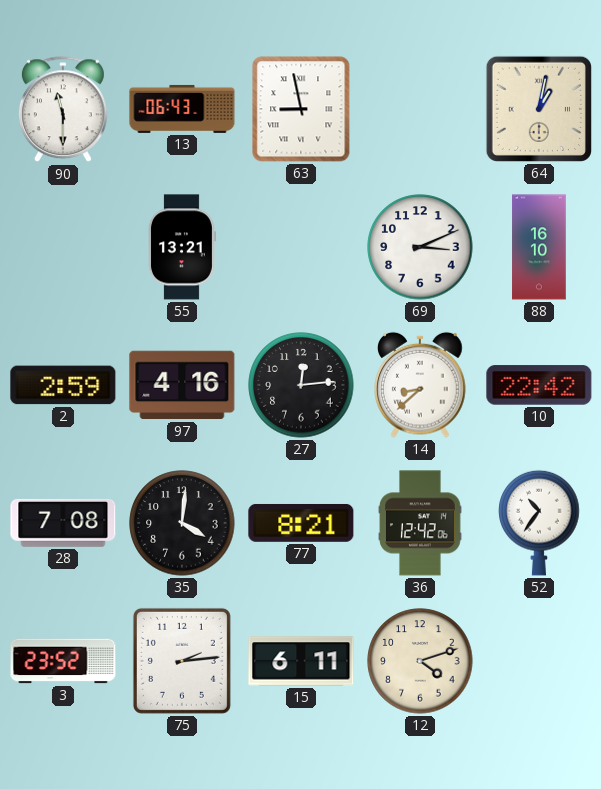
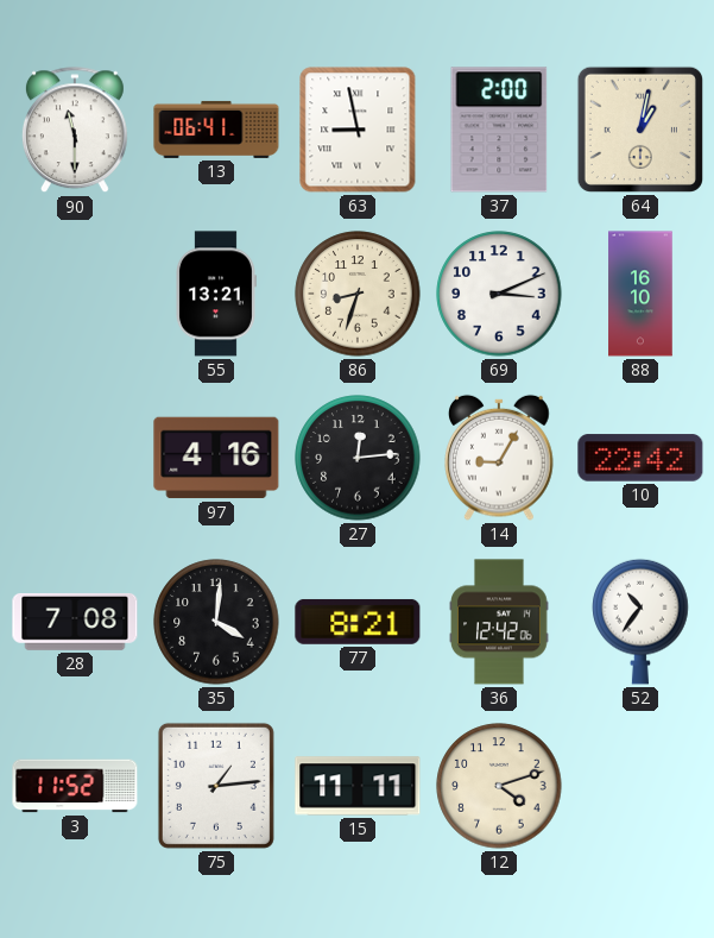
13: 06:43 -> 06:41 (216, 130)
37: none -> 2:00 (499, 130)
86: none -> 8:33 (358, 294)
2: 2:59 -> none (63, 385)
14: 8:38 -> 9:05 (499, 458)
3: 23:52 -> 11:52 (75, 786)
75: 2:14 -> 1:14 (216, 786)
15: 6:11 -> 11:11 (358, 786)
